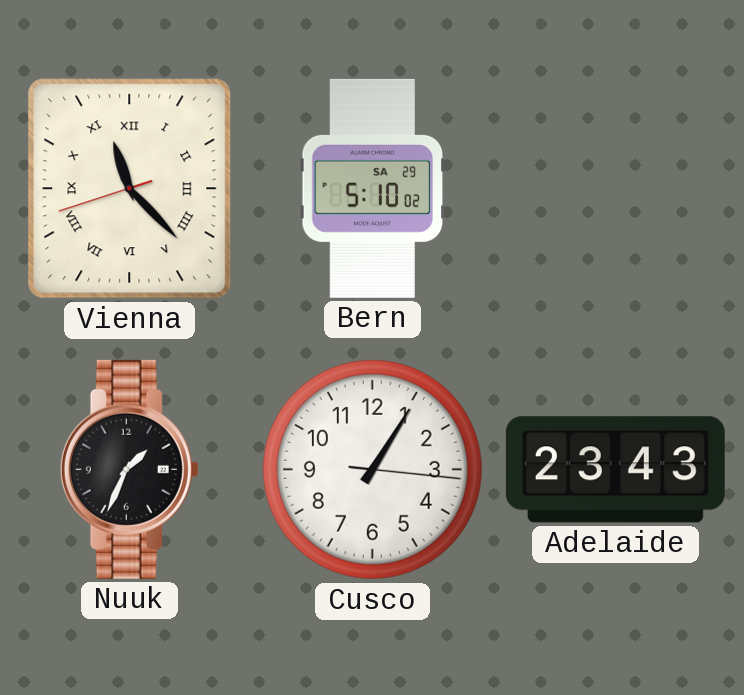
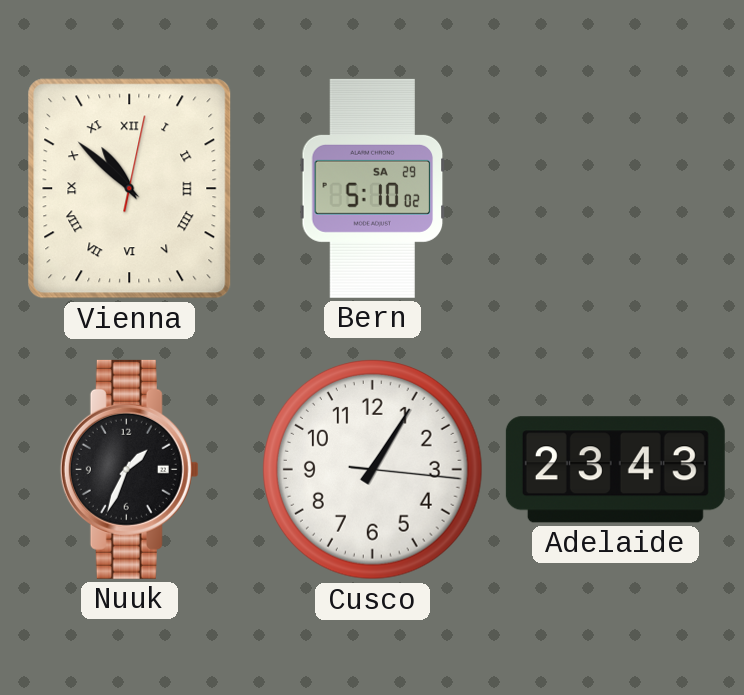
Vienna: 11:22 -> 10:52 (130, 189)
